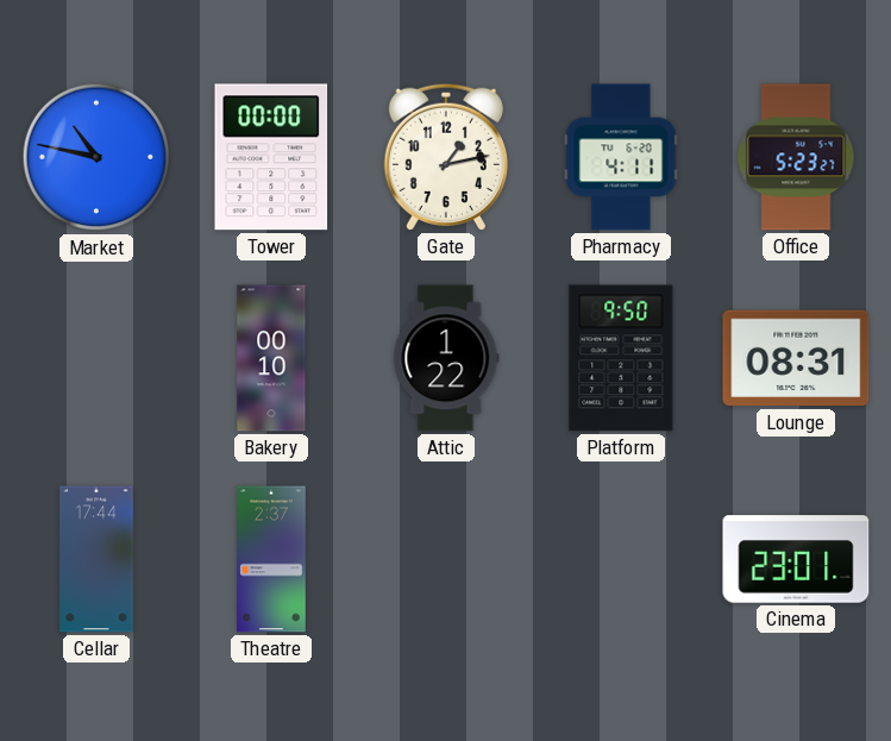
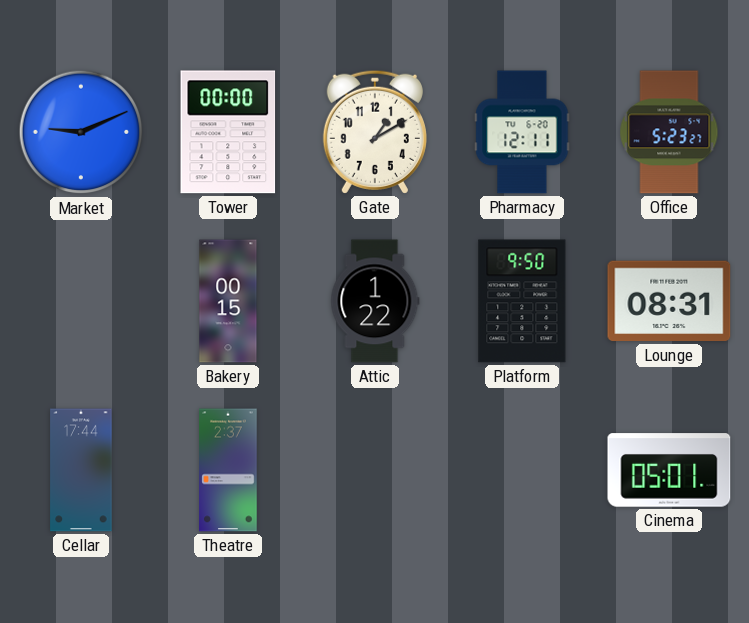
Market: 10:47 -> 9:11 (81, 132)
Gate: 1:13 -> 1:10 (375, 132)
Pharmacy: 4:11 -> 12:11 (522, 132)
Bakery: 00:10 -> 00:15 (228, 301)
Cinema: 23:01 -> 05:01 (669, 470)
